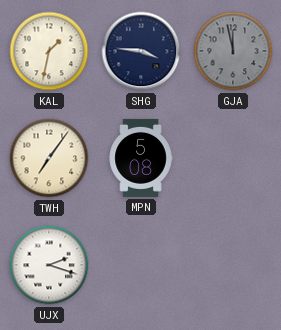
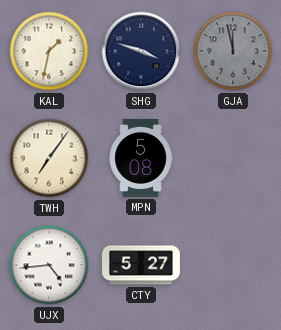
SHG: 3:46 -> 3:48 (141, 51)
UJX: 2:18 -> 4:44 (49, 265)
CTY: none -> 5:27 (141, 265)
